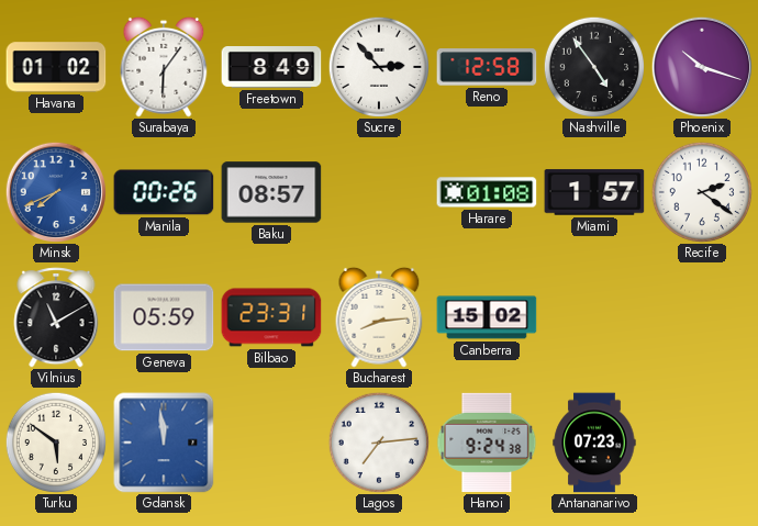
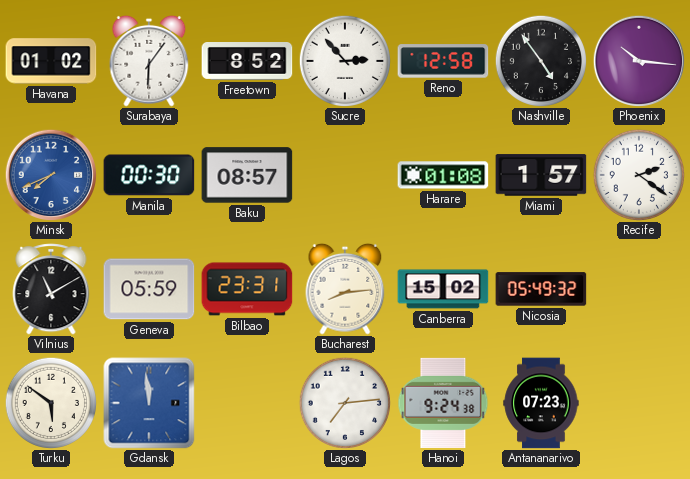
Freetown: 8:49 -> 8:52 (247, 62)
Phoenix: 10:18 -> 10:16 (638, 60)
Manila: 00:26 -> 00:30 (149, 175)
Nicosia: none -> 05:49 (541, 289)
